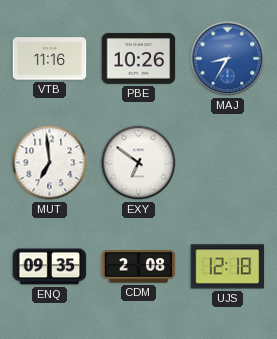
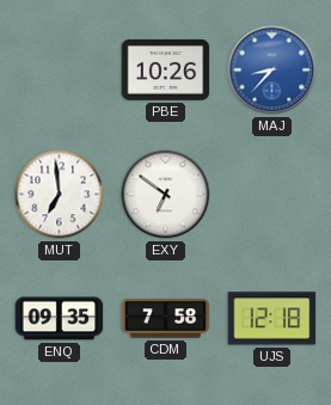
VTB: 11:16 -> none (50, 59)
MAJ: 8:35 -> 8:37 (272, 70)
CDM: 2:08 -> 7:58 (166, 319)
